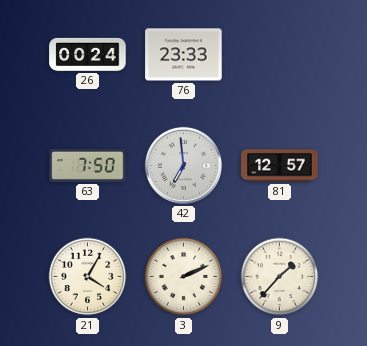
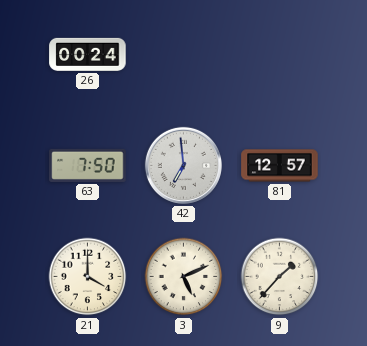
76: 23:33 -> none (184, 55)
21: 4:05 -> 4:00 (88, 277)
3: 2:11 -> 5:11 (184, 277)
